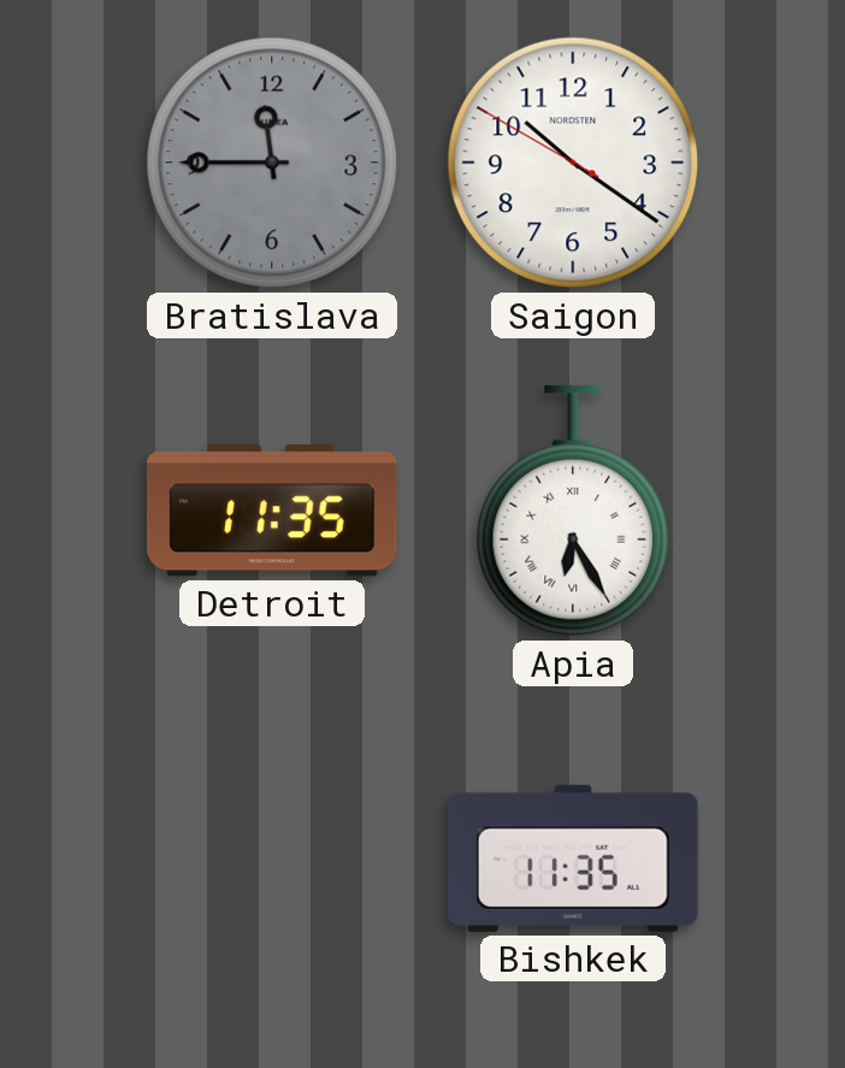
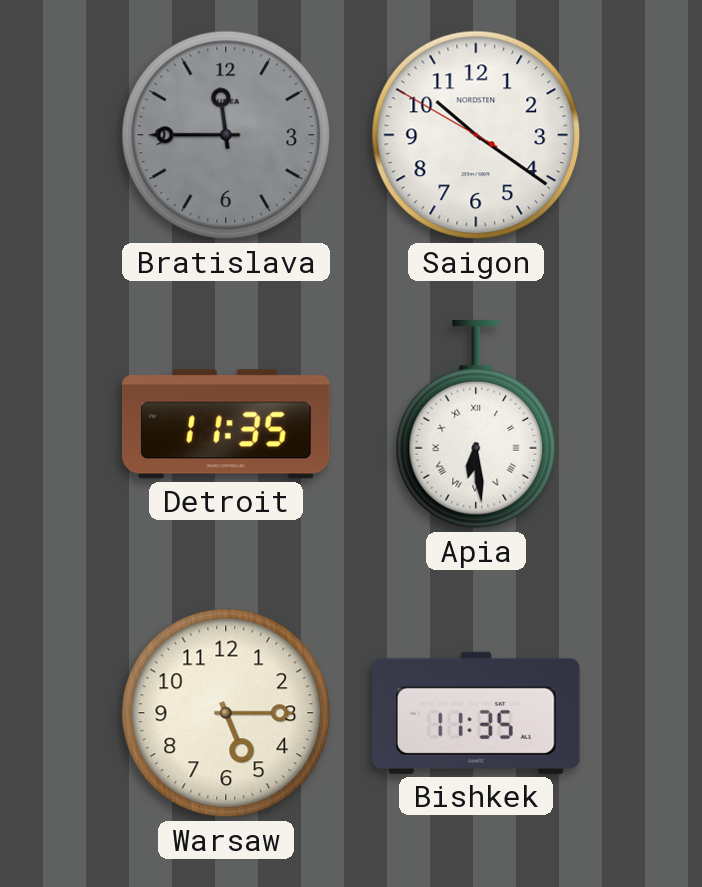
Apia: 6:25 -> 6:29 (476, 425)
Warsaw: none -> 5:15 (226, 713)
